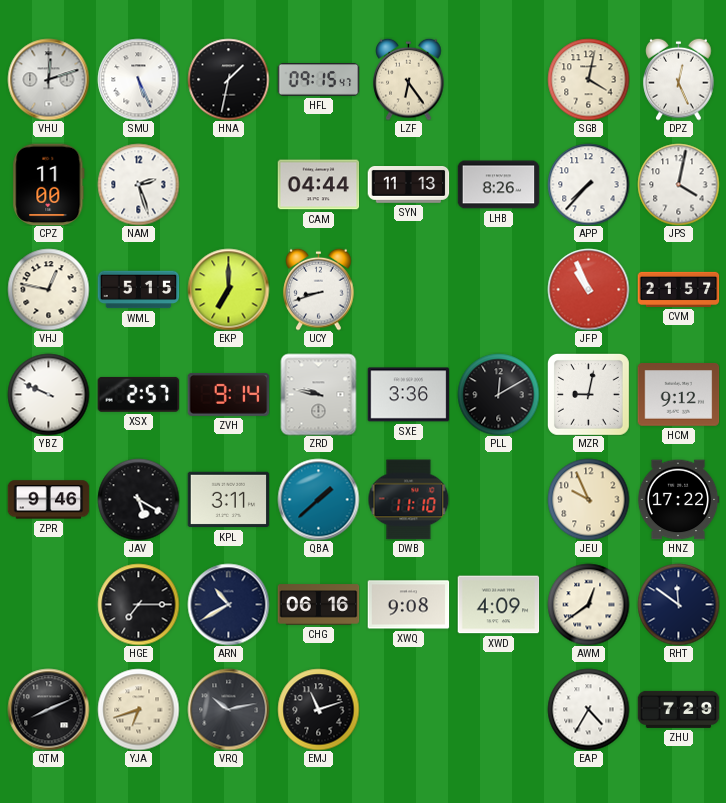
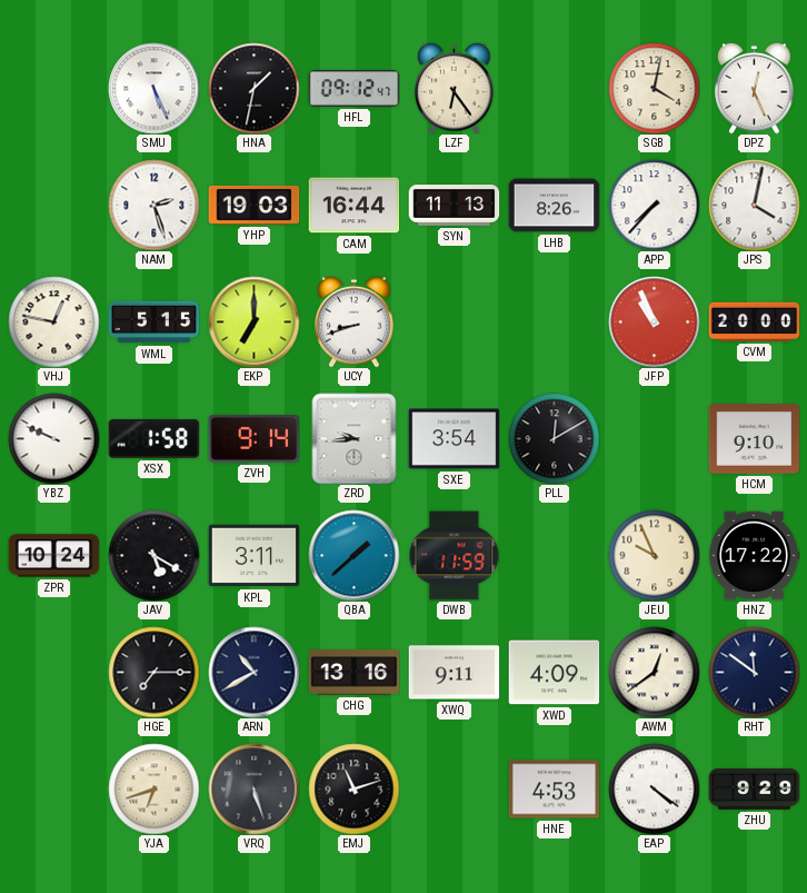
VHU: 12:12 -> none (48, 79)
HFL: 09:15 -> 09:12 (353, 89)
CPZ: 11:00 -> none (49, 184)
YHP: none -> 19:03 (253, 205)
CAM: 04:44 -> 16:44 (353, 206)
CVM: 21:57 -> 20:00 (754, 321)
XSX: 2:57 -> 1:58 (153, 438)
ZRD: 9:47 -> 9:44 (355, 438)
SXE: 3:36 -> 3:54 (454, 439)
MZR: 9:02 -> none (588, 394)
HCM: 9:12 -> 9:10 (754, 439)
ZPR: 9:46 -> 10:24 (53, 556)
DWB: 11:10 -> 11:59 (454, 556)
CHG: 06:16 -> 13:16 (353, 673)
XWQ: 9:08 -> 9:11 (454, 673)
QTM: 8:11 -> none (48, 709)
VRQ: 10:13 -> 5:27 (253, 788)
HNE: none -> 4:53 (554, 790)
EAP: 4:35 -> 4:21 (654, 788)
ZHU: 7:29 -> 9:29 (754, 788)
